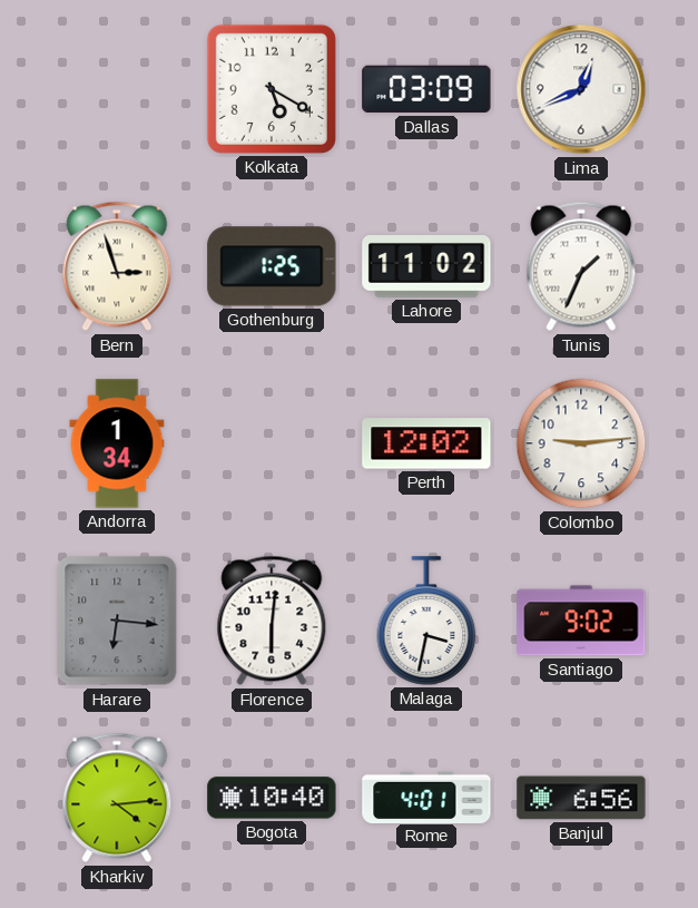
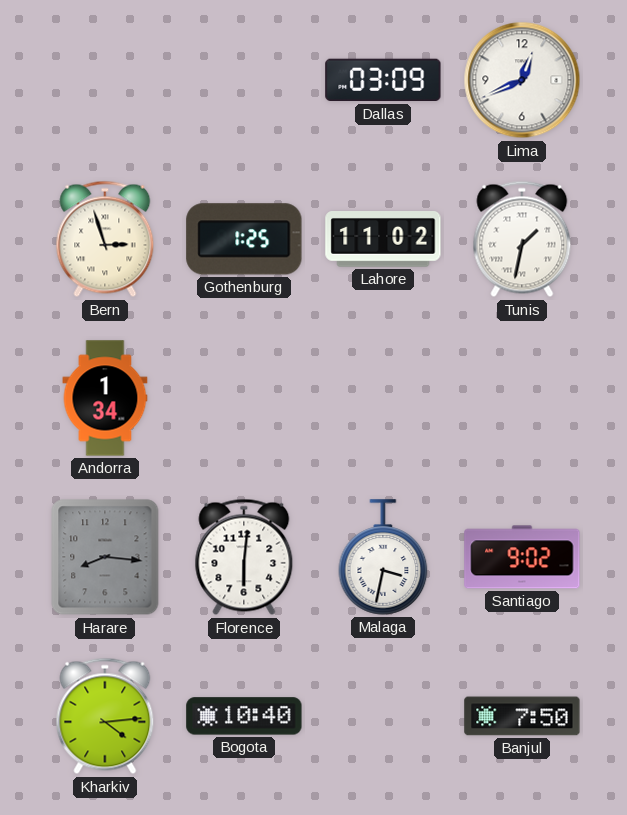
Kolkata: 5:20 -> none (272, 89)
Tunis: 1:34 -> 1:32 (522, 239)
Perth: 12:02 -> none (426, 443)
Colombo: 9:14 -> none (581, 443)
Harare: 6:16 -> 8:16 (105, 557)
Rome: 4:01 -> none (426, 797)
Banjul: 6:56 -> 7:50 (522, 716)
